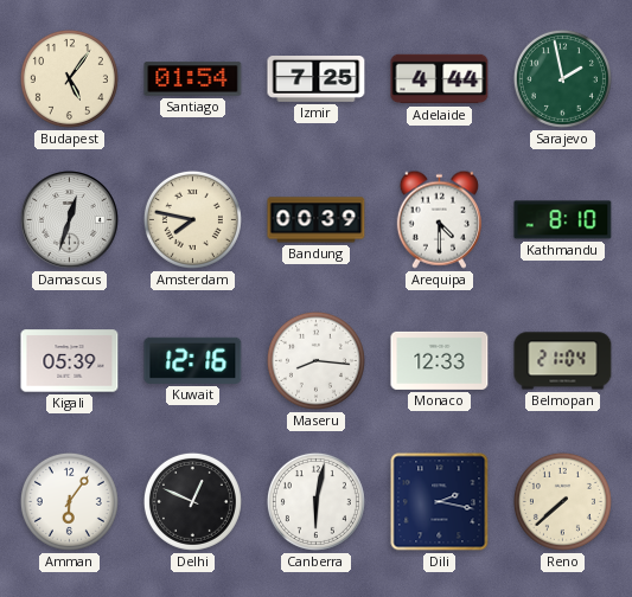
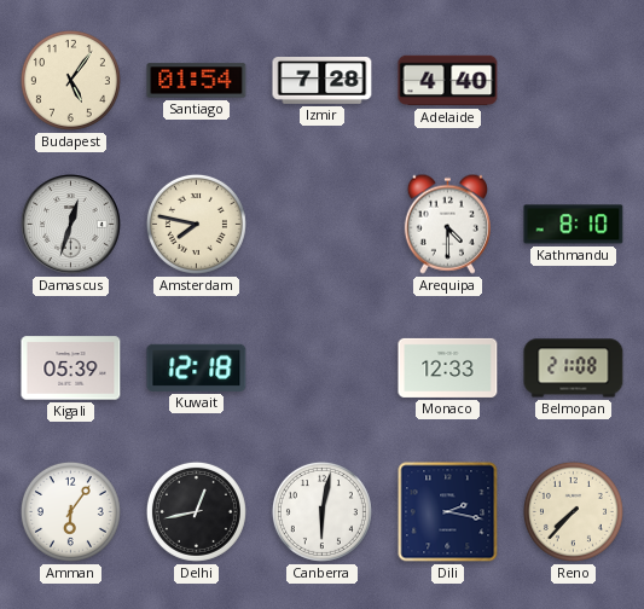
Izmir: 7:25 -> 7:28 (323, 81)
Adelaide: 4:44 -> 4:40 (448, 81)
Sarajevo: 1:58 -> none (562, 78)
Bandung: 00:39 -> none (317, 220)
Kuwait: 12:16 -> 12:18 (197, 367)
Maseru: 8:16 -> none (315, 360)
Belmopan: 21:04 -> 21:08 (574, 369)
Delhi: 12:49 -> 12:43 (196, 511)
Reno: 7:38 -> 7:37 (573, 511)
